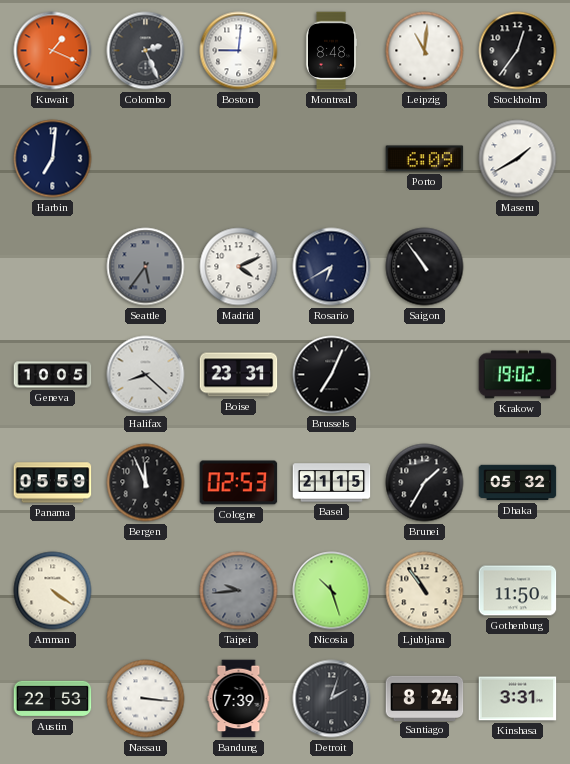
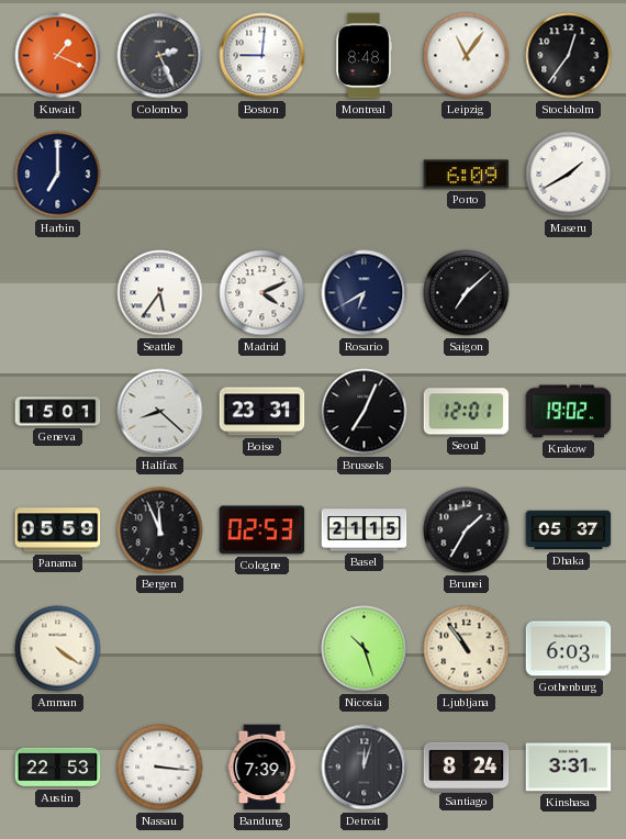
Leipzig: 11:01 -> 11:06 (467, 56)
Harbin: 7:01 -> 7:00 (58, 175)
Seattle dial: grey -> white (160, 293)
Saigon: 10:54 -> 7:08 (467, 293)
Geneva: 10:05 -> 15:01 (58, 412)
Seoul: none -> 12:01 (467, 412)
Dhaka: 05:32 -> 05:37 (569, 530)
Taipei: 9:44 -> none (239, 591)
Gothenburg: 11:50 -> 6:03 (569, 649)
Detroit: 2:03 -> 12:03 (365, 768)
